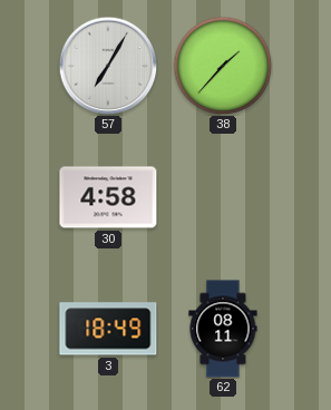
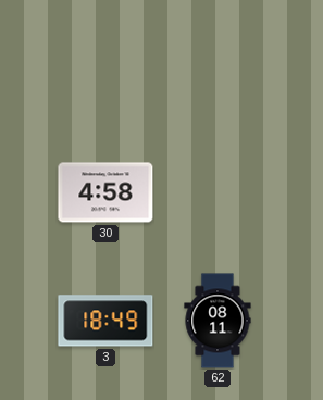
57: 7:05 -> none (108, 66)
38: 1:37 -> none (223, 66)
